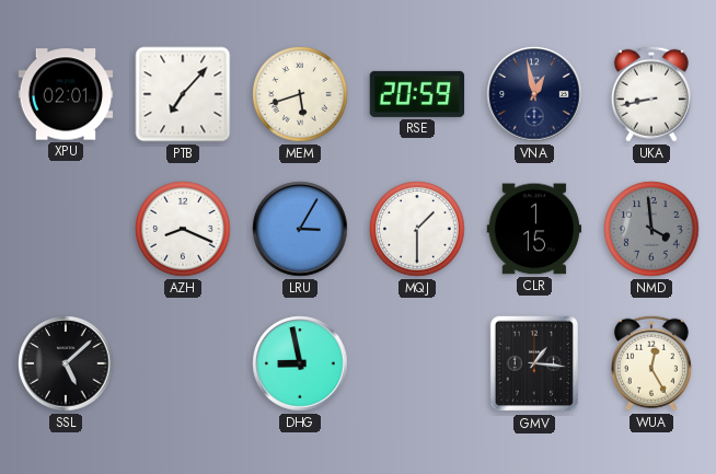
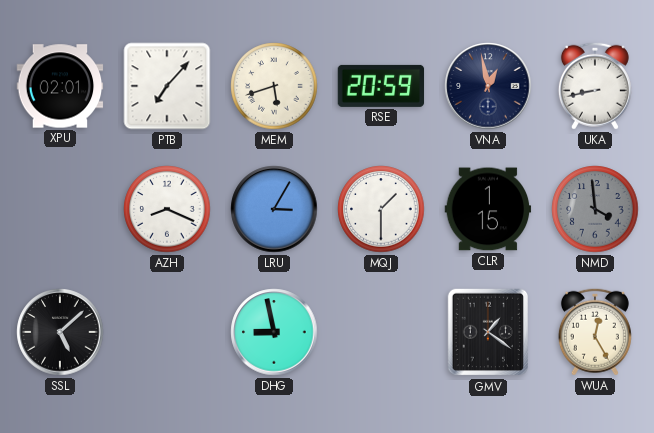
GMV: 1:16 -> 1:21 (487, 332)
